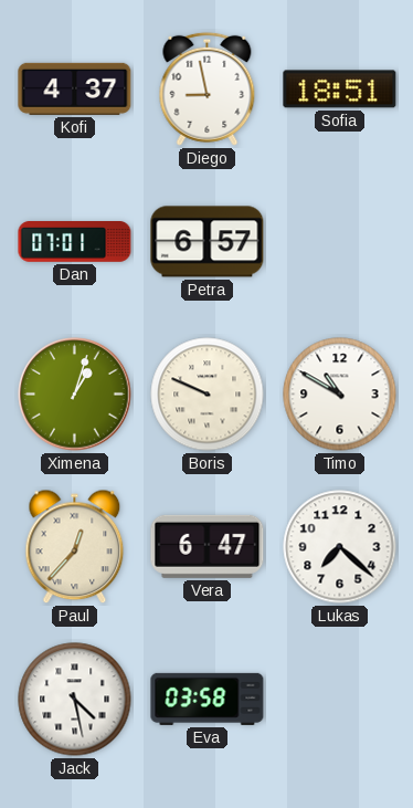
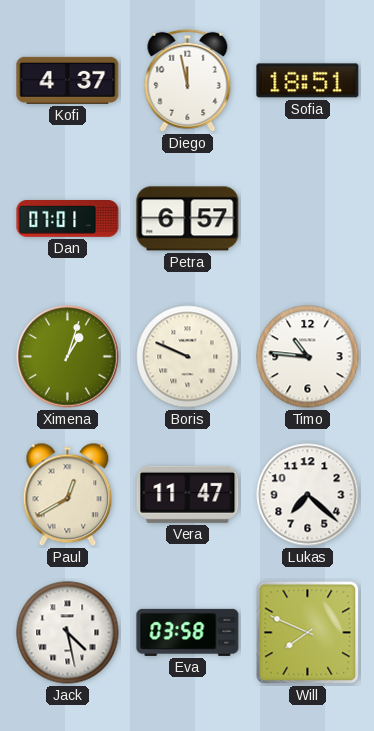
Diego: 8:58 -> 11:58 (188, 80)
Timo: 10:50 -> 10:46 (308, 357)
Paul: 12:37 -> 12:40 (68, 495)
Vera: 6:47 -> 11:47 (188, 494)
Will: none -> 7:49 (308, 633)
